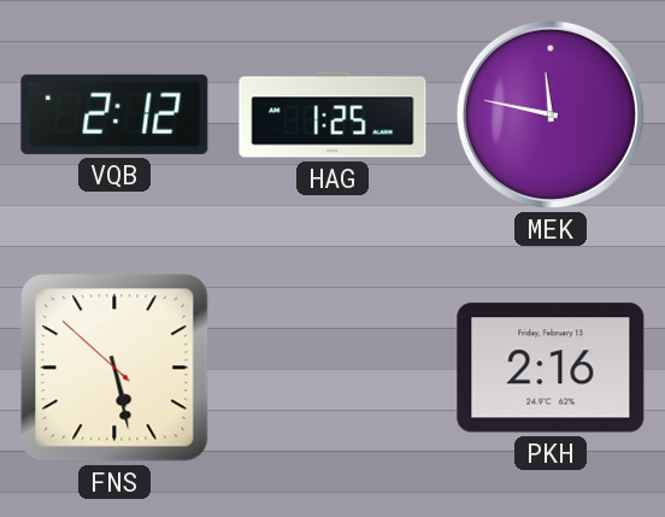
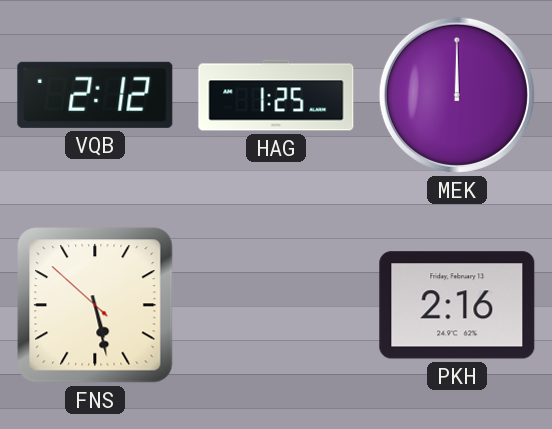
MEK: 11:47 -> 12:00 (457, 95)
